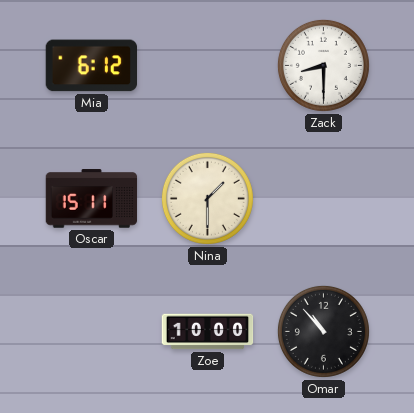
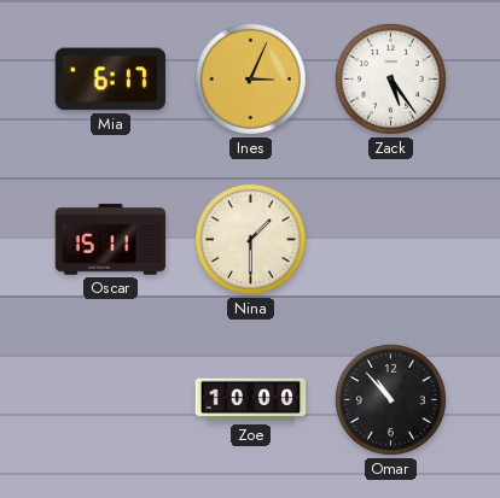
Mia: 6:12 -> 6:17 (110, 80)
Ines: none -> 3:04 (250, 78)
Zack: 8:30 -> 5:24 (390, 78)
